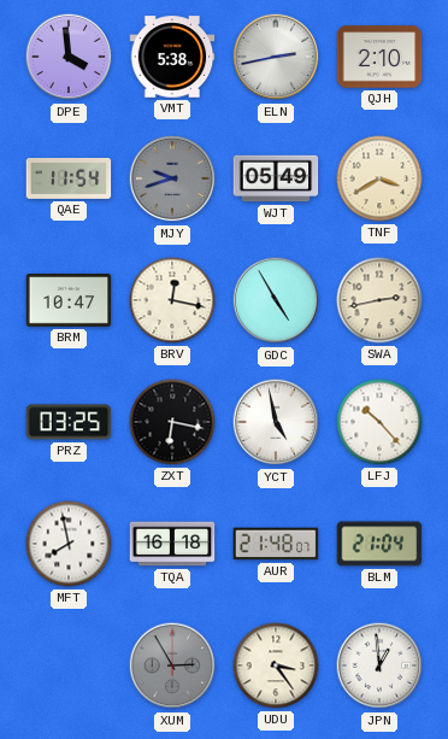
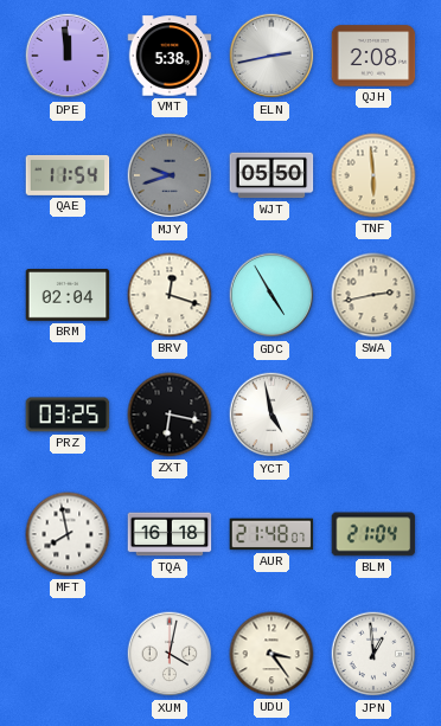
DPE: 3:59 -> 11:59 (68, 56)
QJH: 2:10 -> 2:08 (373, 56)
WJT: 05:49 -> 05:50 (271, 175)
TNF: 3:40 -> 5:59 (373, 175)
BRM: 10:47 -> 02:04 (68, 296)
BRV: 12:17 -> 12:18 (170, 295)
LFJ: 10:23 -> none (379, 422)
XUM: 2:55 -> 4:02 (170, 654)
XUM dial: grey -> white (170, 654)
